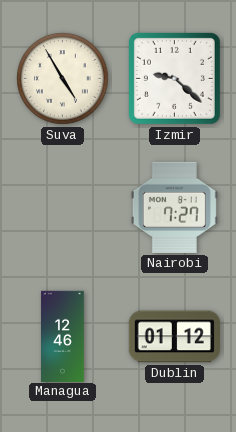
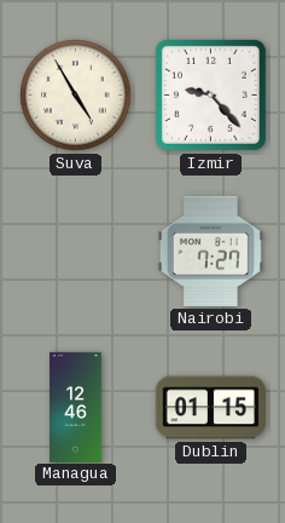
Izmir: 9:22 -> 9:23 (210, 94)
Dublin: 01:12 -> 01:15 (210, 408)
